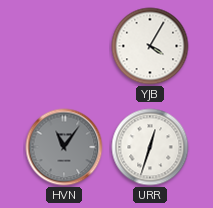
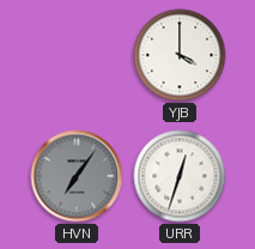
YJB: 4:05 -> 4:00 (180, 55)
HVN: 11:06 -> 7:06 (77, 176)
